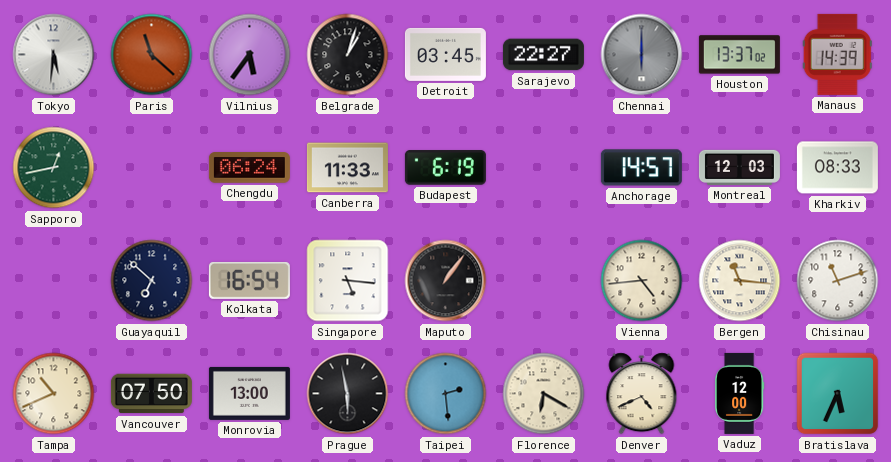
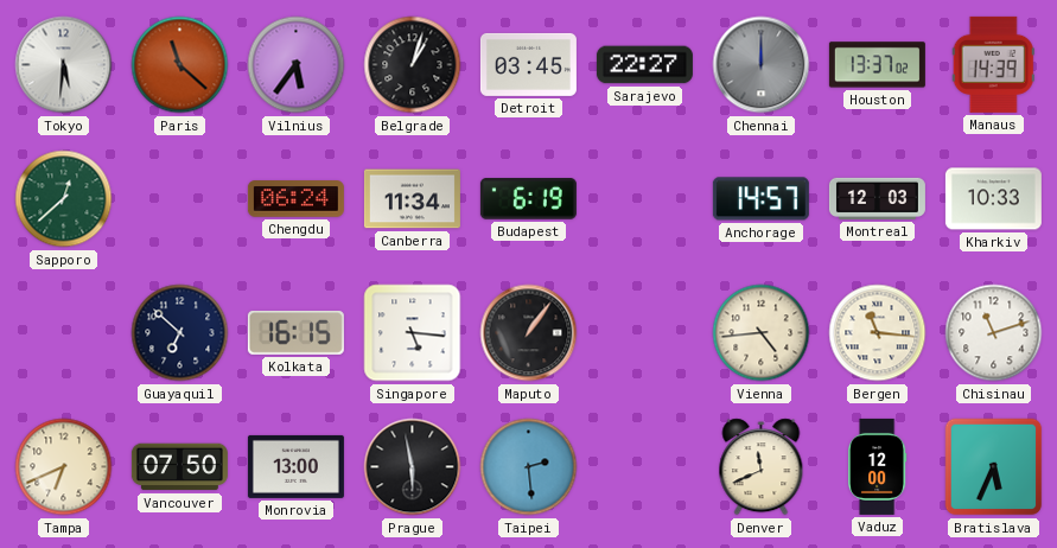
Chennai: 6:00 -> 12:00 (762, 65)
Sapporo: 12:43 -> 12:38 (64, 199)
Canberra: 11:33 -> 11:34 (412, 199)
Kharkiv: 08:33 -> 10:33 (993, 199)
Kolkata: 16:54 -> 16:15 (295, 332)
Tampa: 10:41 -> 6:41 (64, 467)
Florence: 6:20 -> none (544, 394)
Denver: 4:41 -> 11:41 (762, 467)
